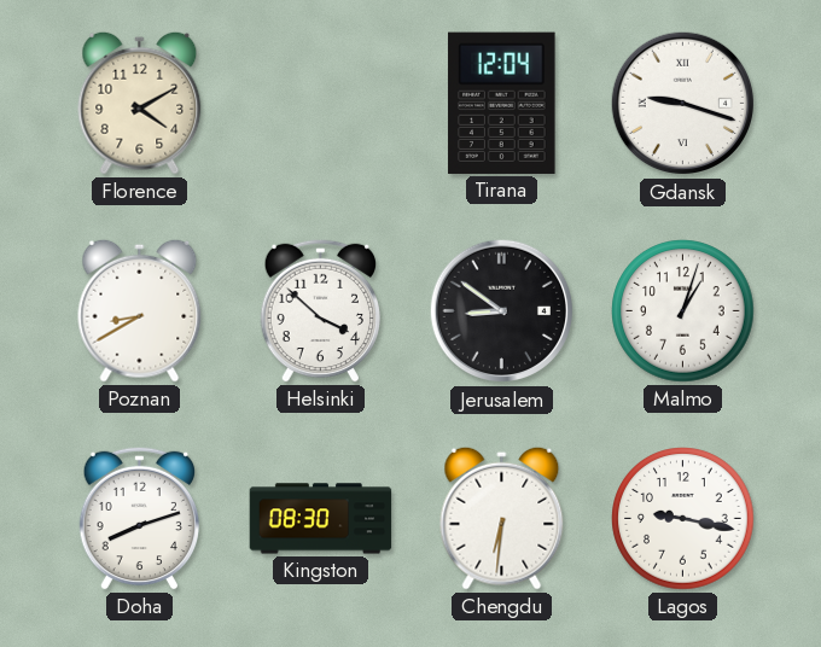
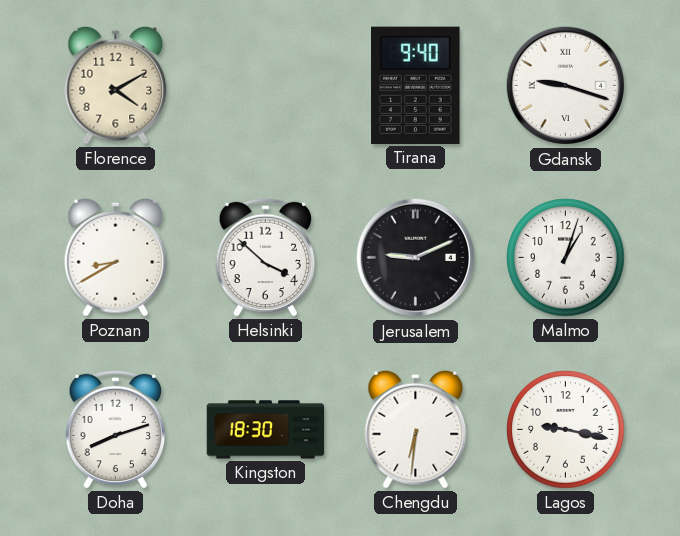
Tirana: 12:04 -> 9:40 (416, 85)
Jerusalem: 8:51 -> 9:11 (416, 258)
Kingston: 08:30 -> 18:30 (266, 430)
